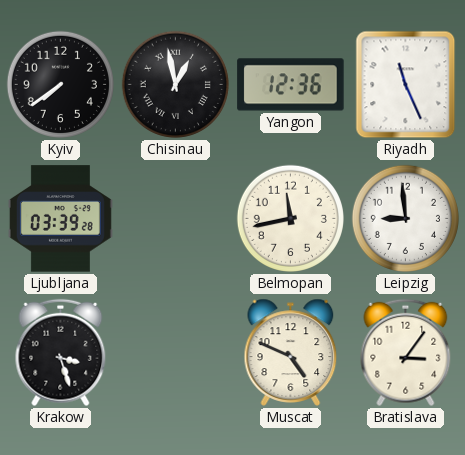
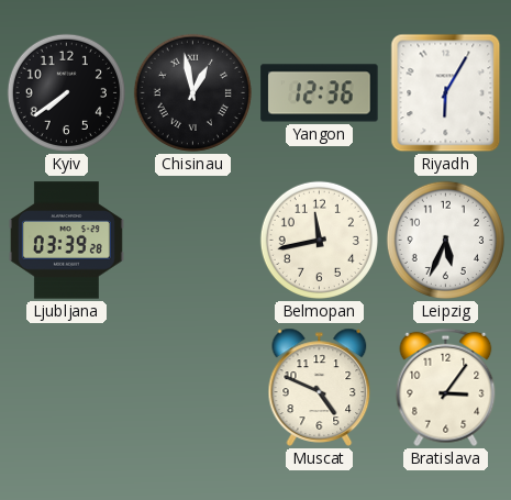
Riyadh: 11:26 -> 6:05 (446, 93)
Leipzig: 8:59 -> 5:34 (445, 240)
Krakow: 3:27 -> none (61, 353)
